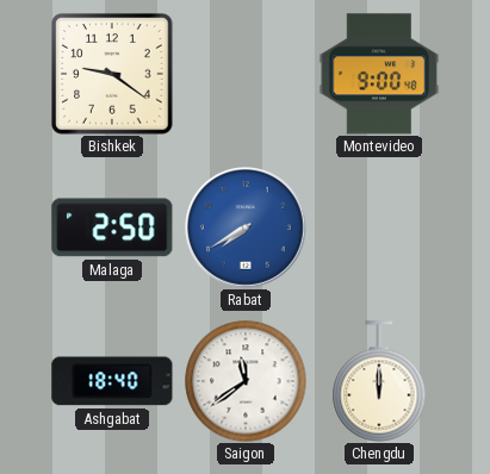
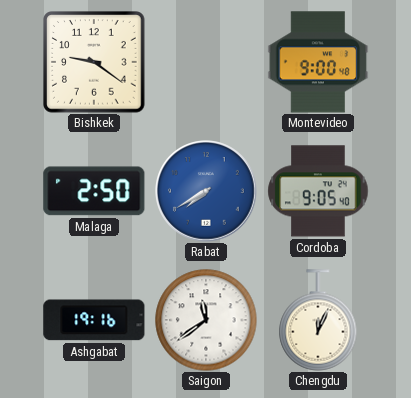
Cordoba: none -> 9:05 (318, 191)
Ashgabat: 18:40 -> 19:16 (94, 320)
Chengdu: 12:00 -> 12:04 (318, 320)
